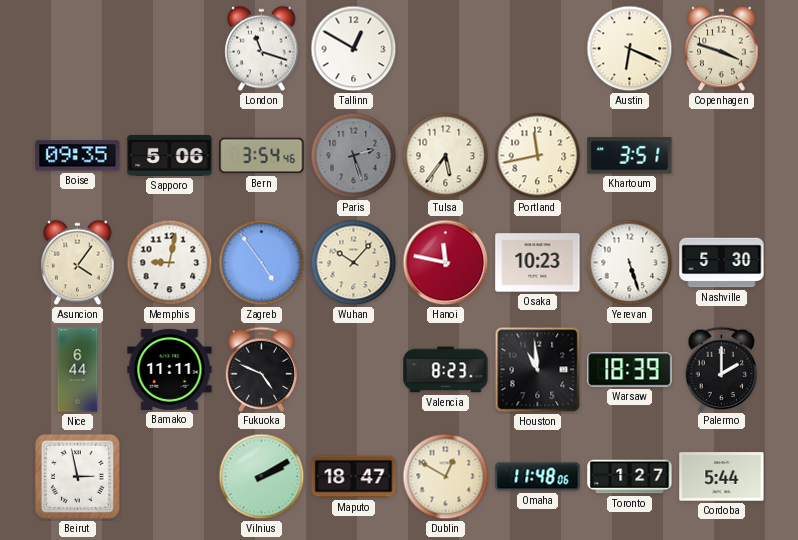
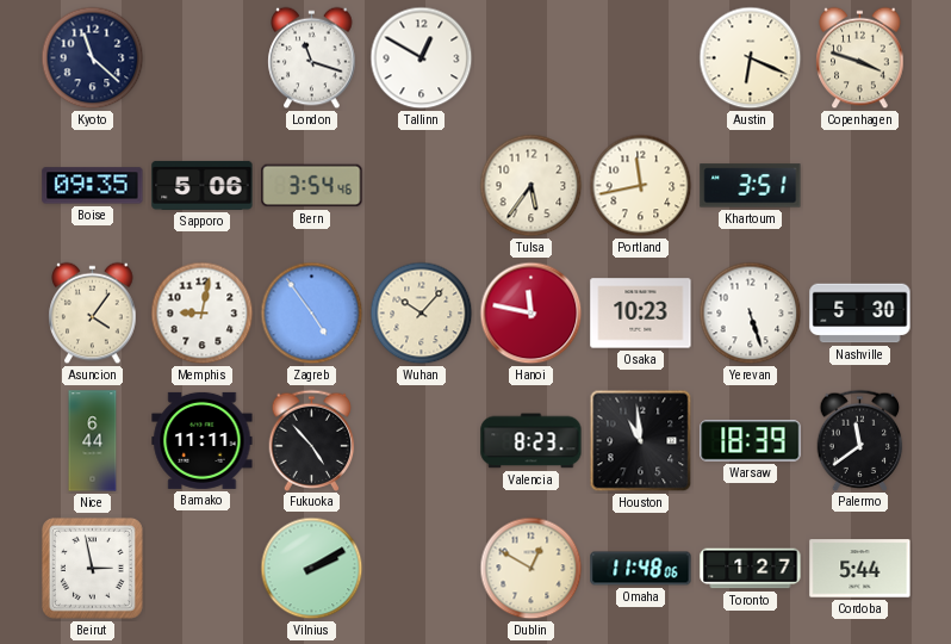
Kyoto: none -> 11:22 (93, 58)
Paris: 2:27 -> none (354, 156)
Fukuoka: 4:49 -> 4:53 (312, 440)
Palermo: 2:00 -> 11:39 (860, 440)
Maputo: 18:47 -> none (354, 477)
